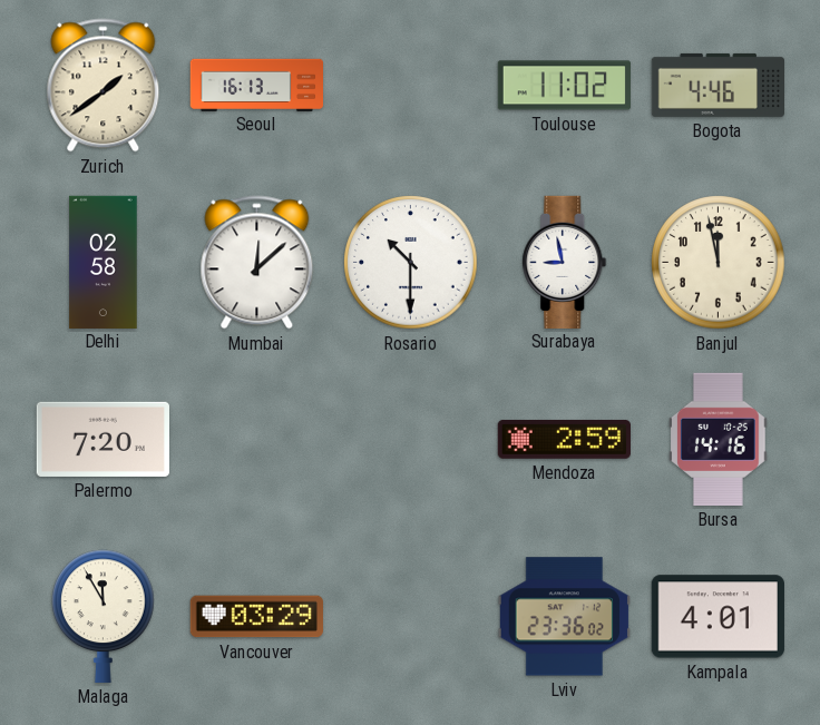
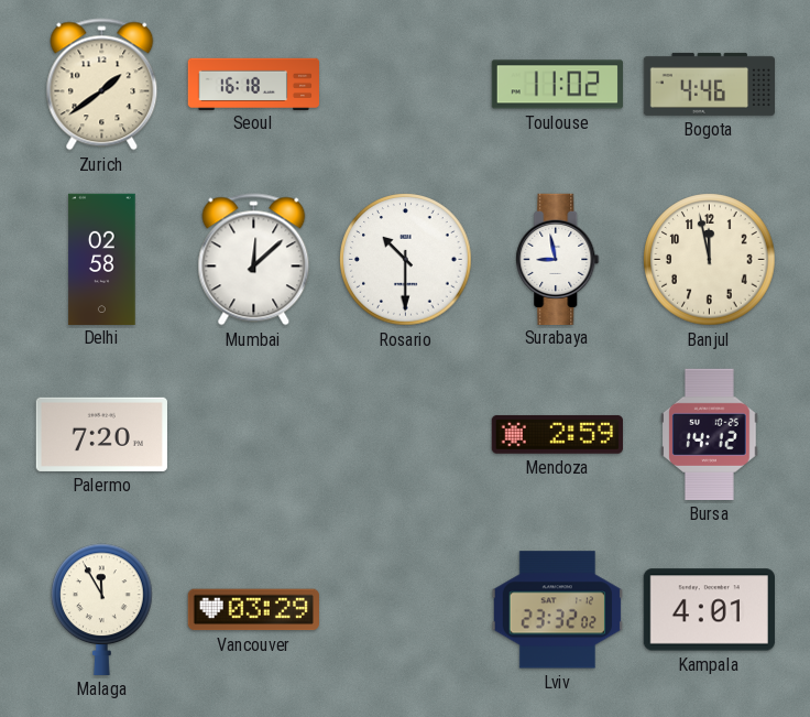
Seoul: 16:13 -> 16:18 (253, 84)
Bursa: 14:16 -> 14:12 (710, 434)
Lviv: 23:36 -> 23:32 (557, 610)
